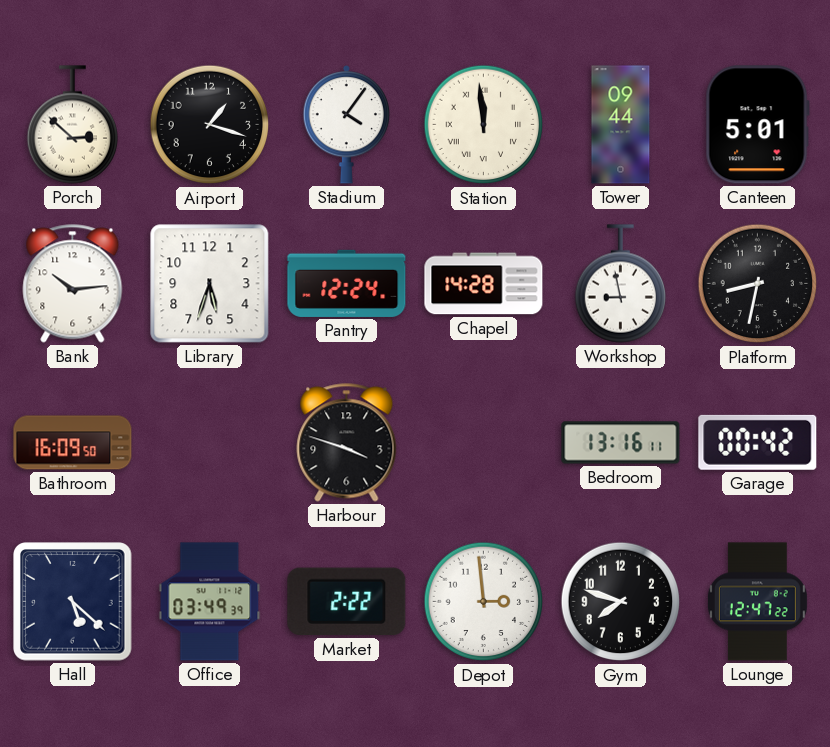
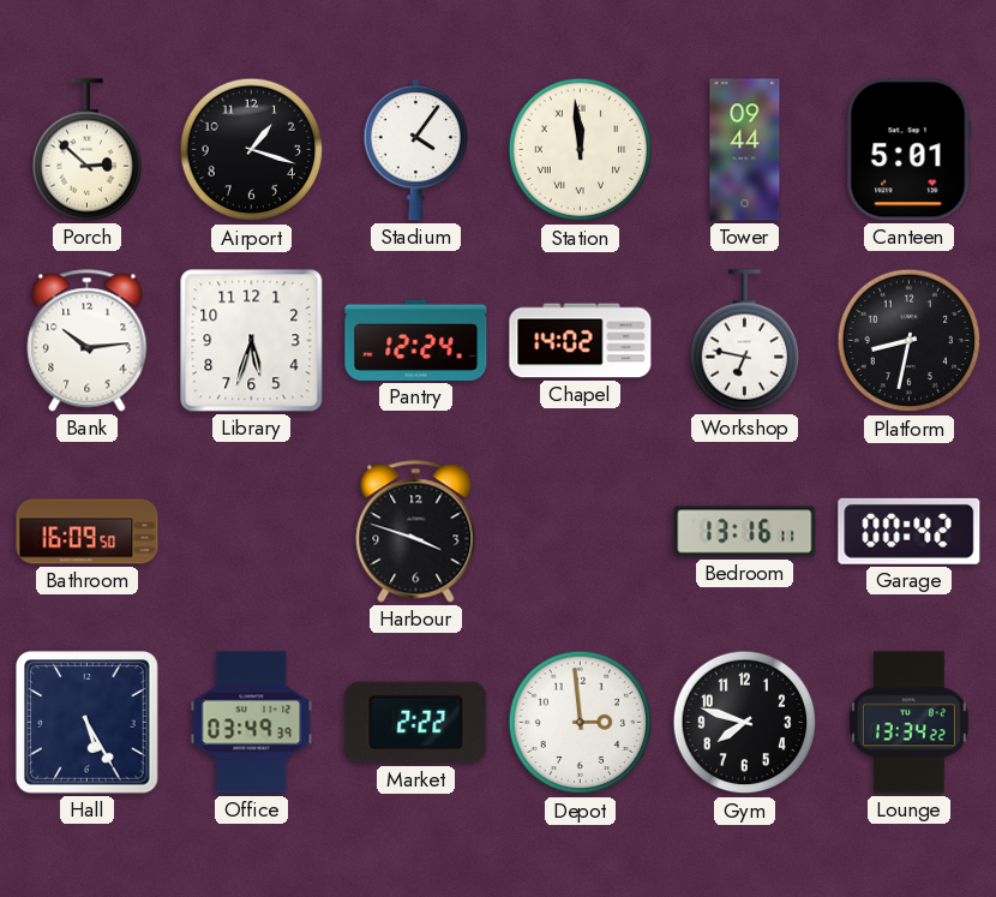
Chapel: 14:28 -> 14:02 (581, 341)
Workshop: 8:58 -> 6:47 (744, 341)
Hall: 5:22 -> 5:25 (88, 723)
Lounge: 12:47 -> 13:34 (908, 723)
